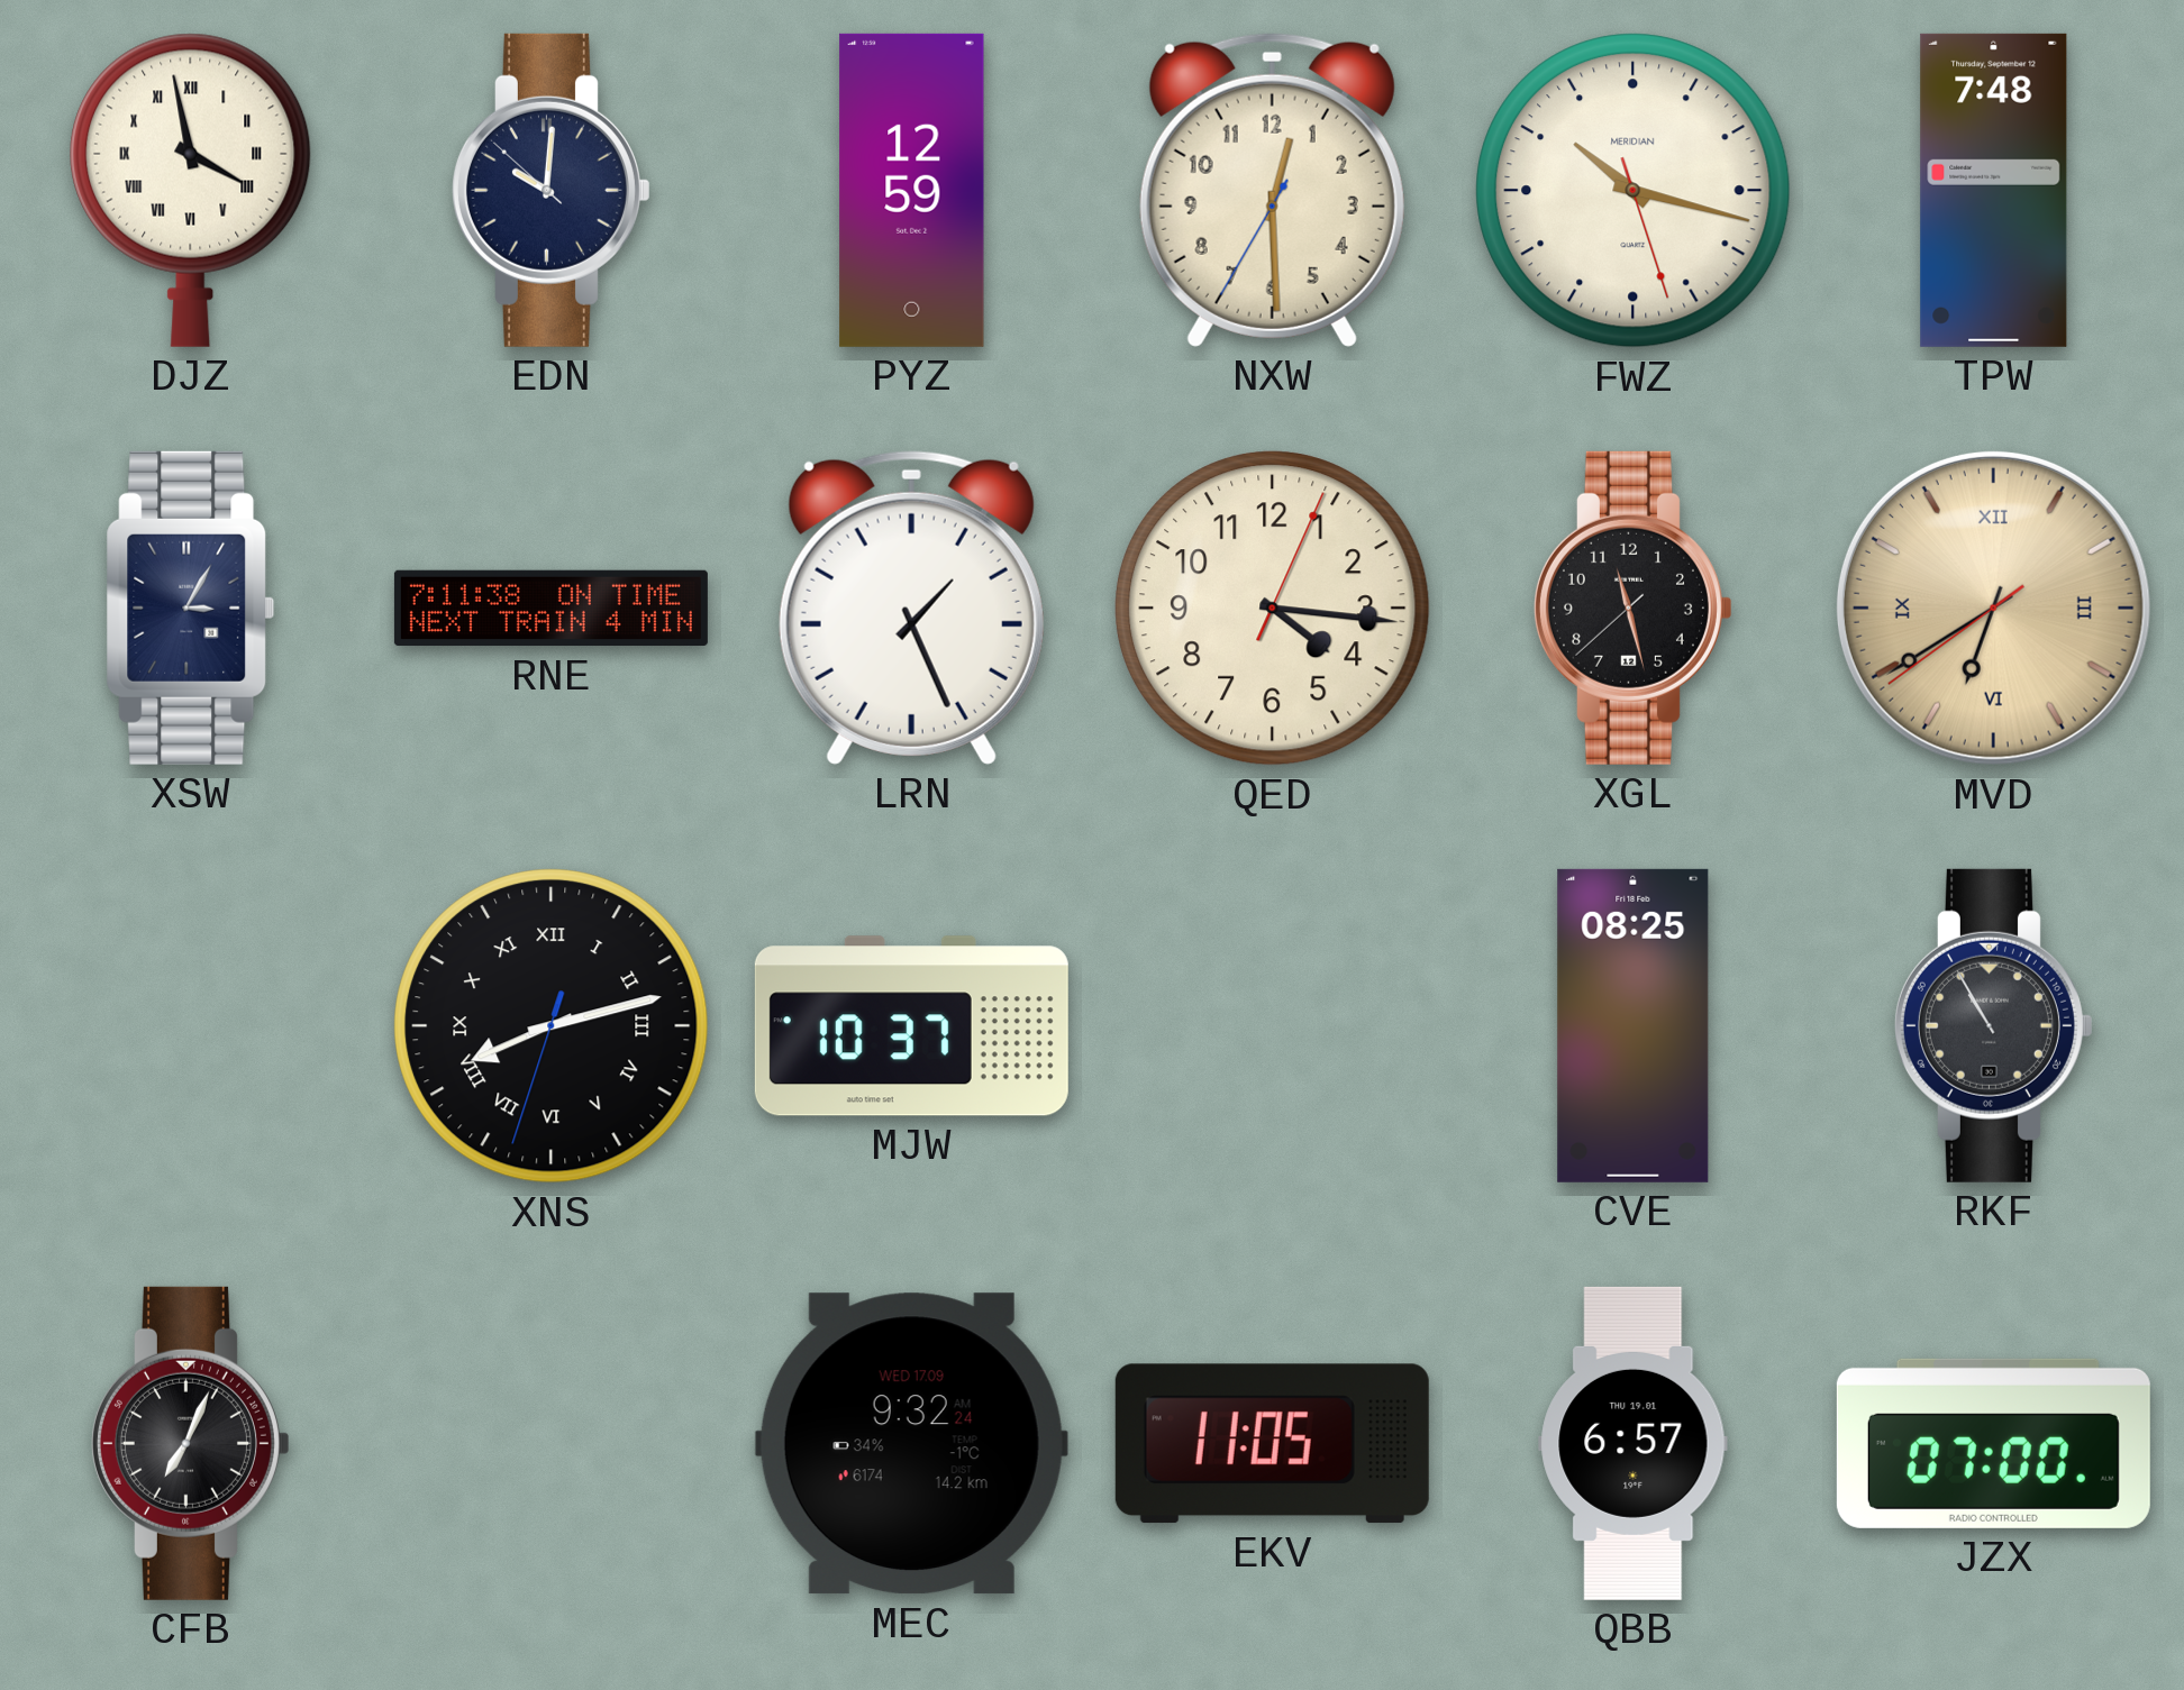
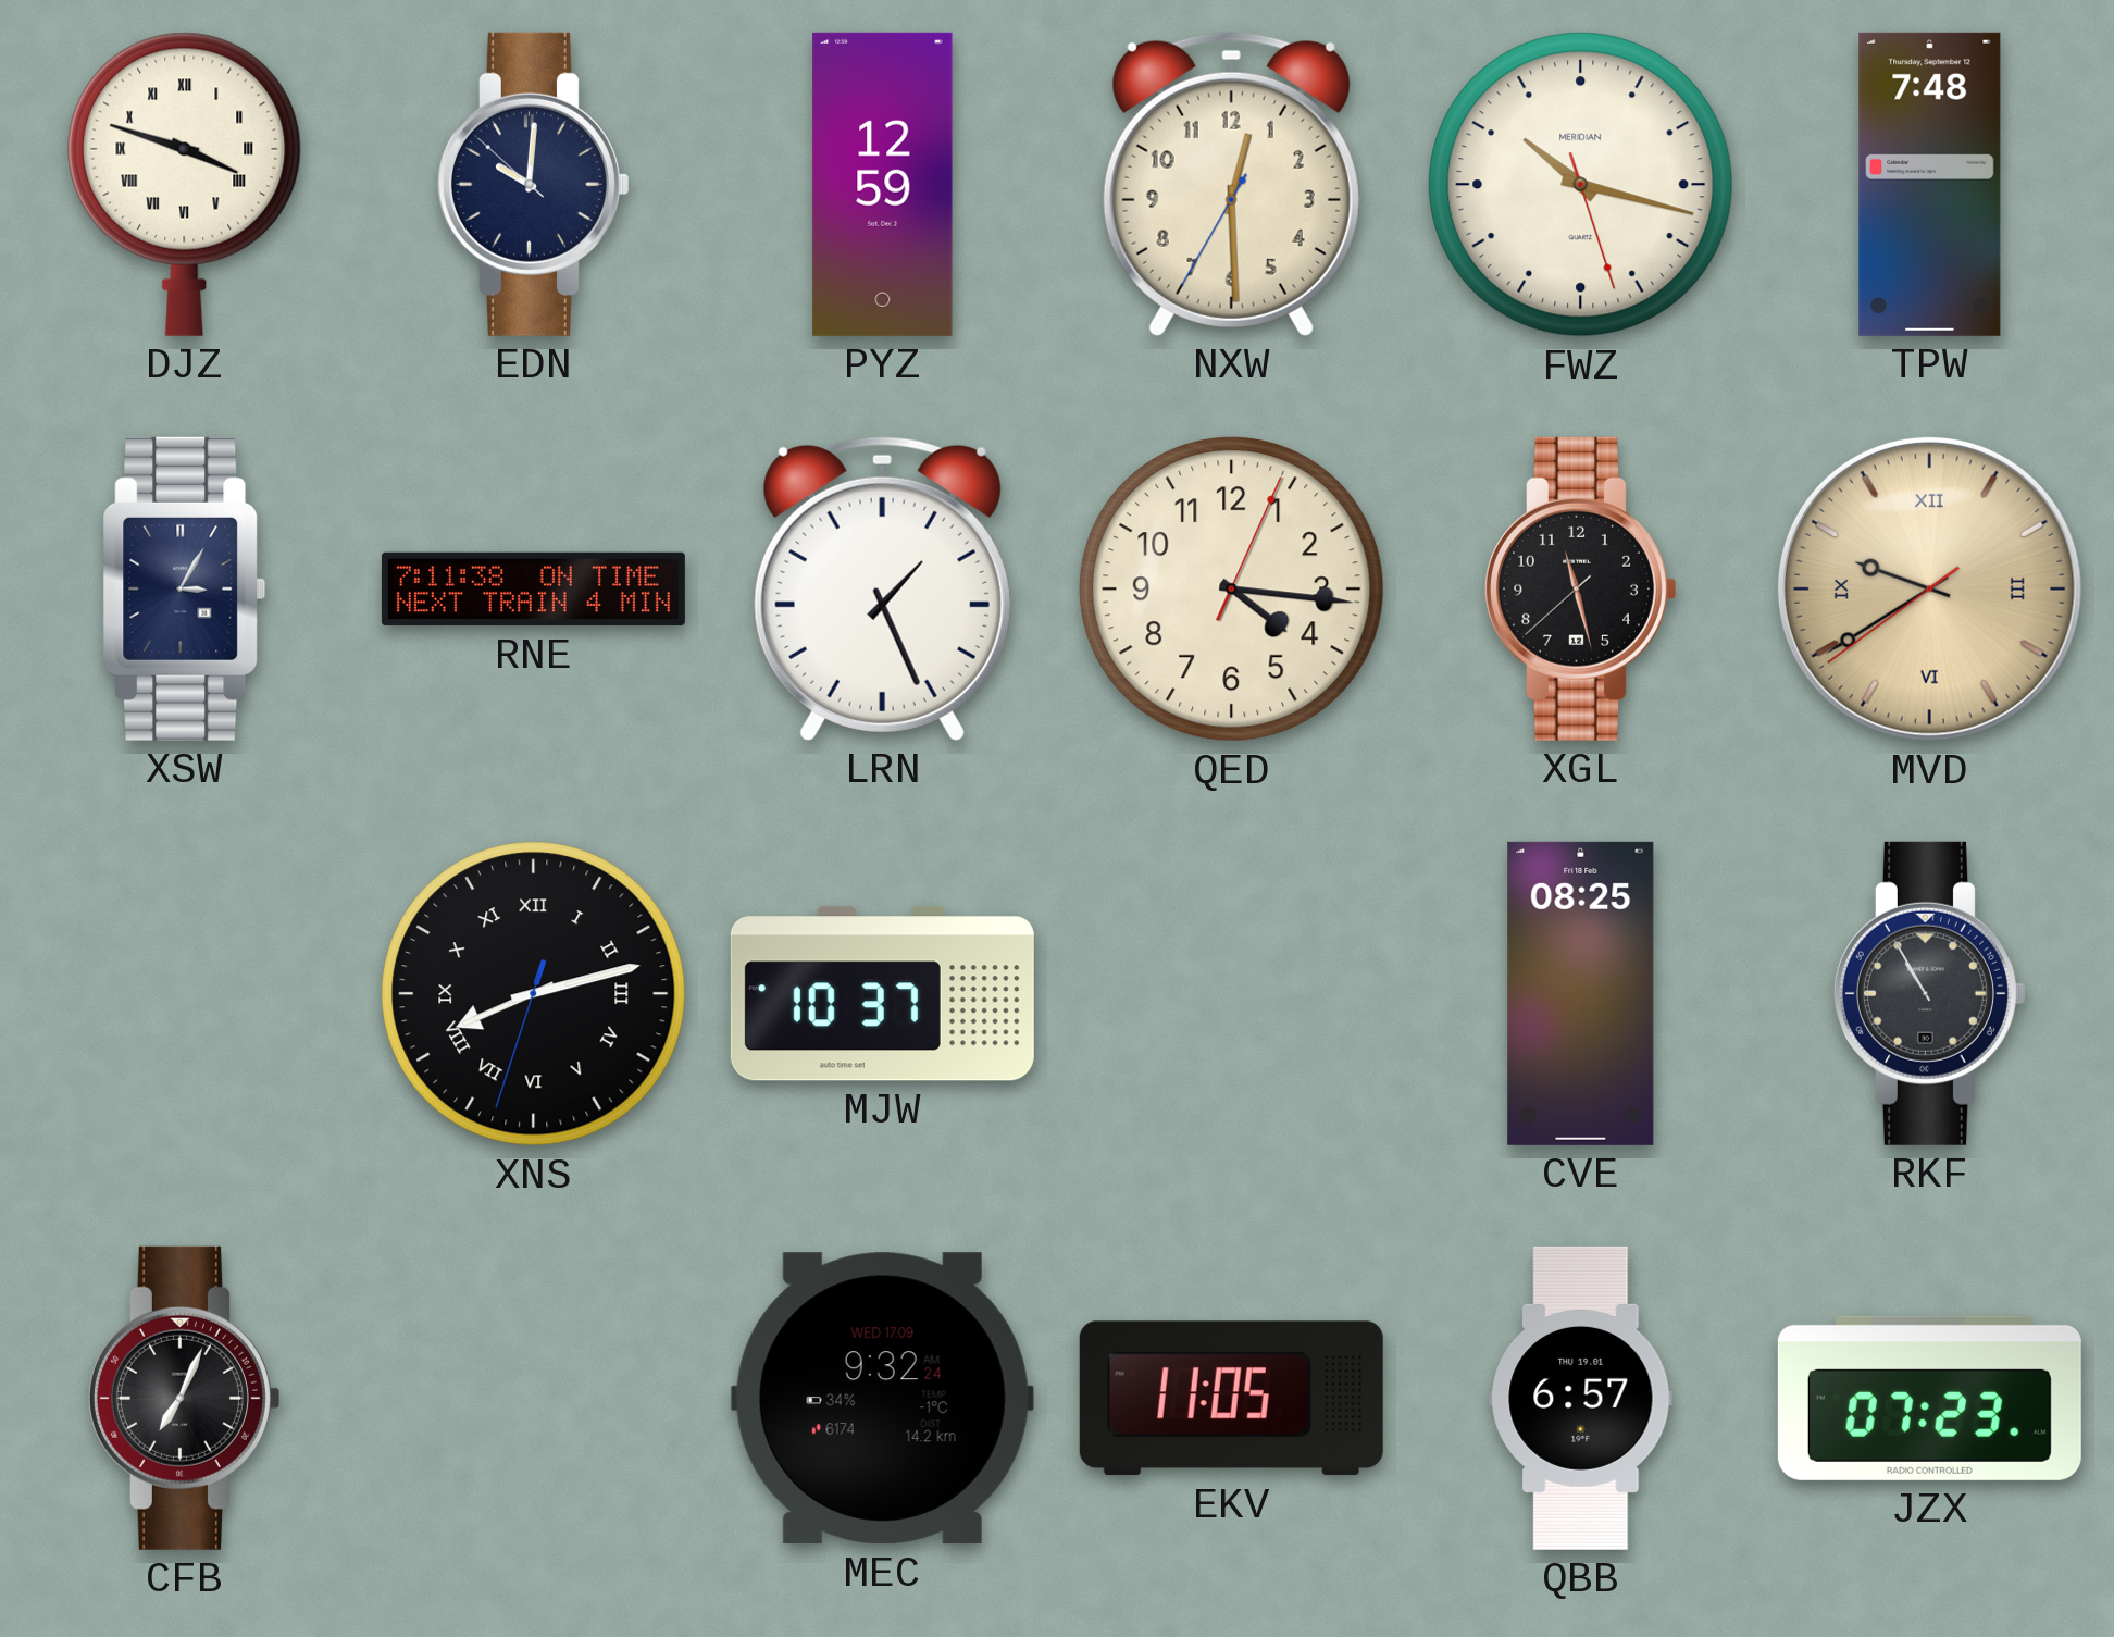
DJZ: 3:58 -> 3:48 (185, 184)
MVD: 6:39 -> 9:39 (1929, 588)
JZX: 07:00 -> 07:23 (1929, 1398)
